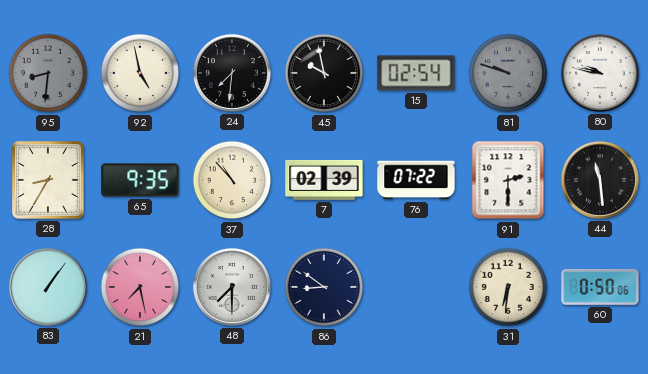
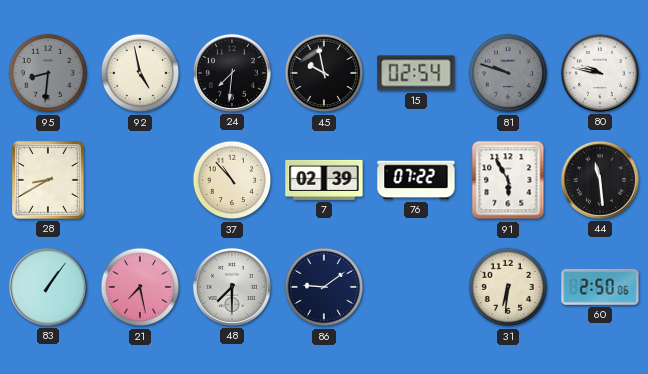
28: 8:35 -> 8:40 (49, 181)
65: 9:35 -> none (140, 180)
91: 2:30 -> 5:55 (508, 180)
86: 8:51 -> 9:09 (324, 287)
60: 0:50 -> 2:50 (600, 287)
